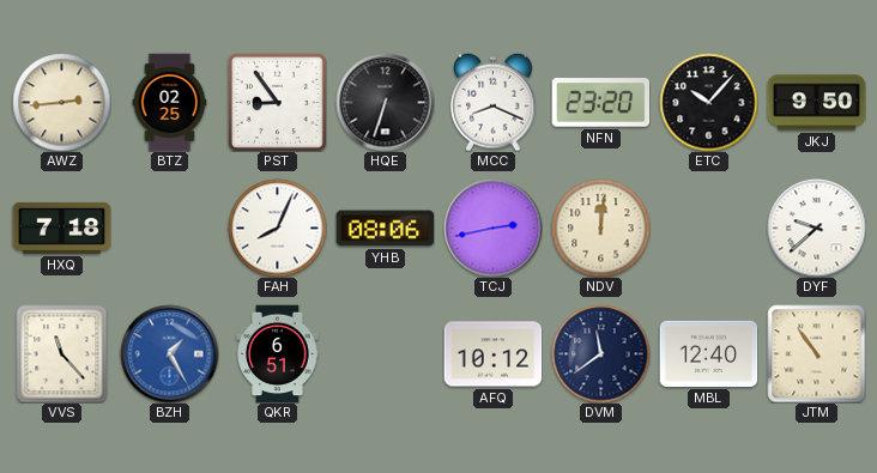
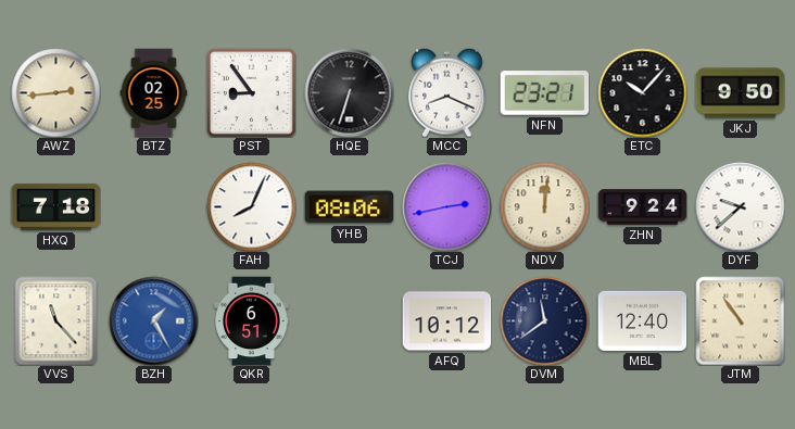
NFN: 23:20 -> 23:21 (544, 93)
ZHN: none -> 9:24 (642, 207)
